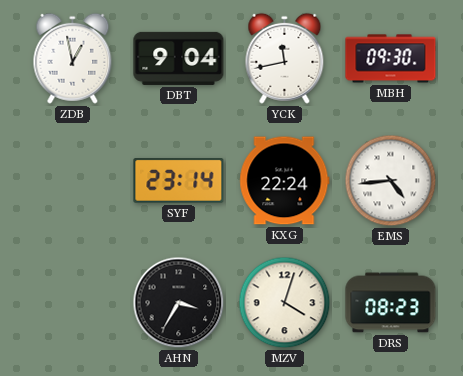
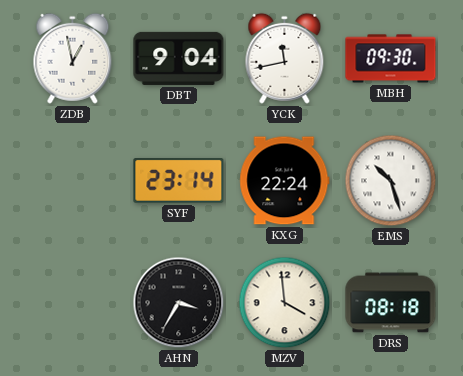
EMS: 4:44 -> 10:27 (391, 181)
MZV: 4:03 -> 3:59 (285, 303)
DRS: 08:23 -> 08:18 (391, 303)
